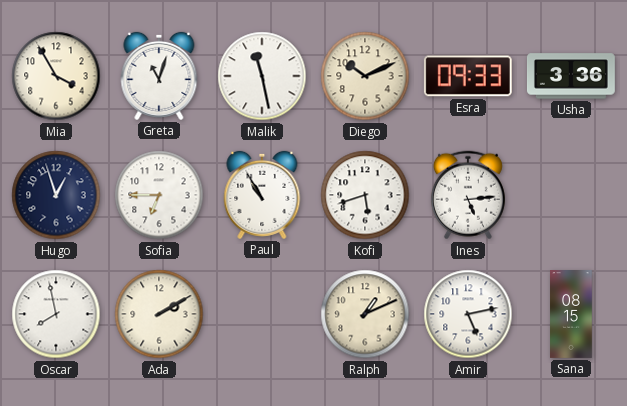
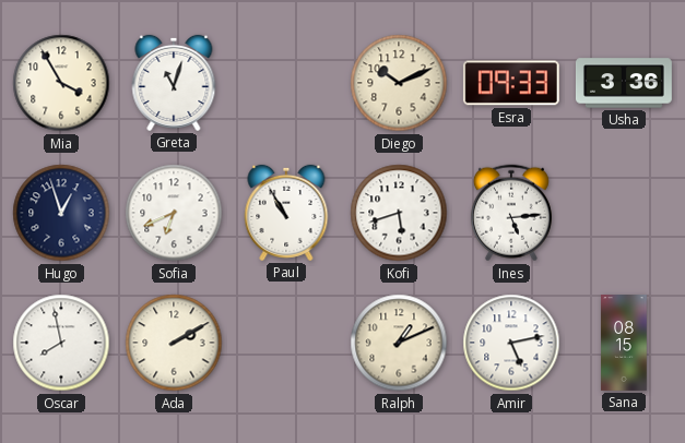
Malik: 11:28 -> none (262, 76)
Sofia: 6:45 -> 6:41 (174, 213)
